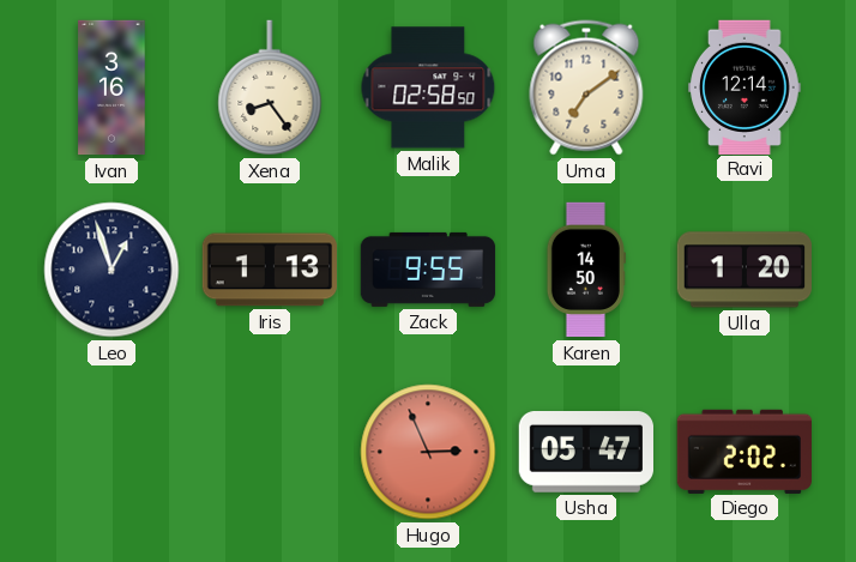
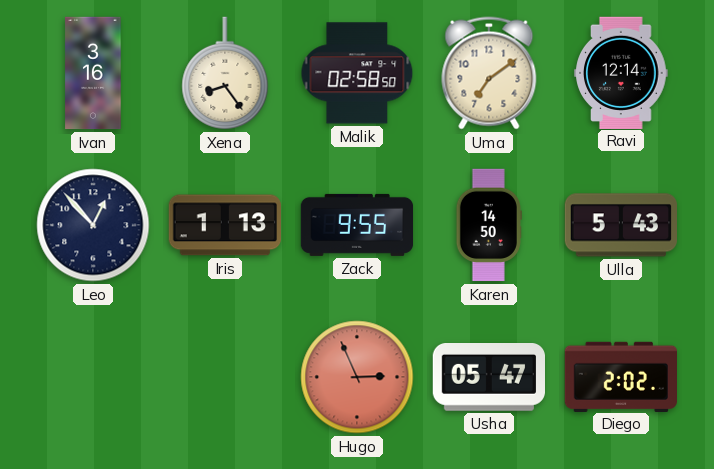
Leo: 12:57 -> 12:53 (93, 225)
Ulla: 1:20 -> 5:43 (620, 225)
